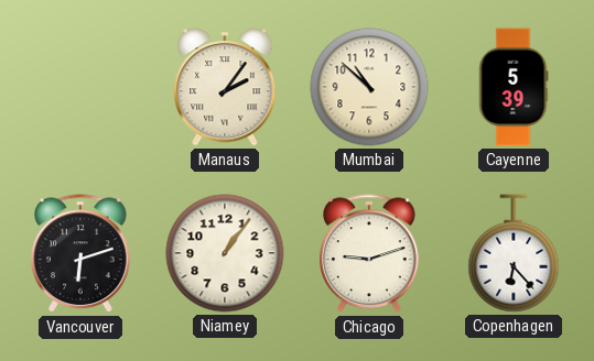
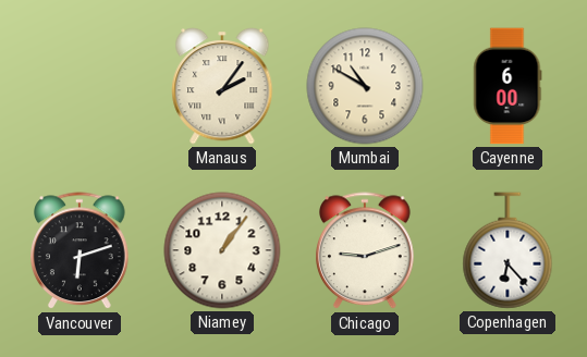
Mumbai: 10:52 -> 10:50 (365, 86)
Cayenne: 5:39 -> 6:00 (507, 86)
